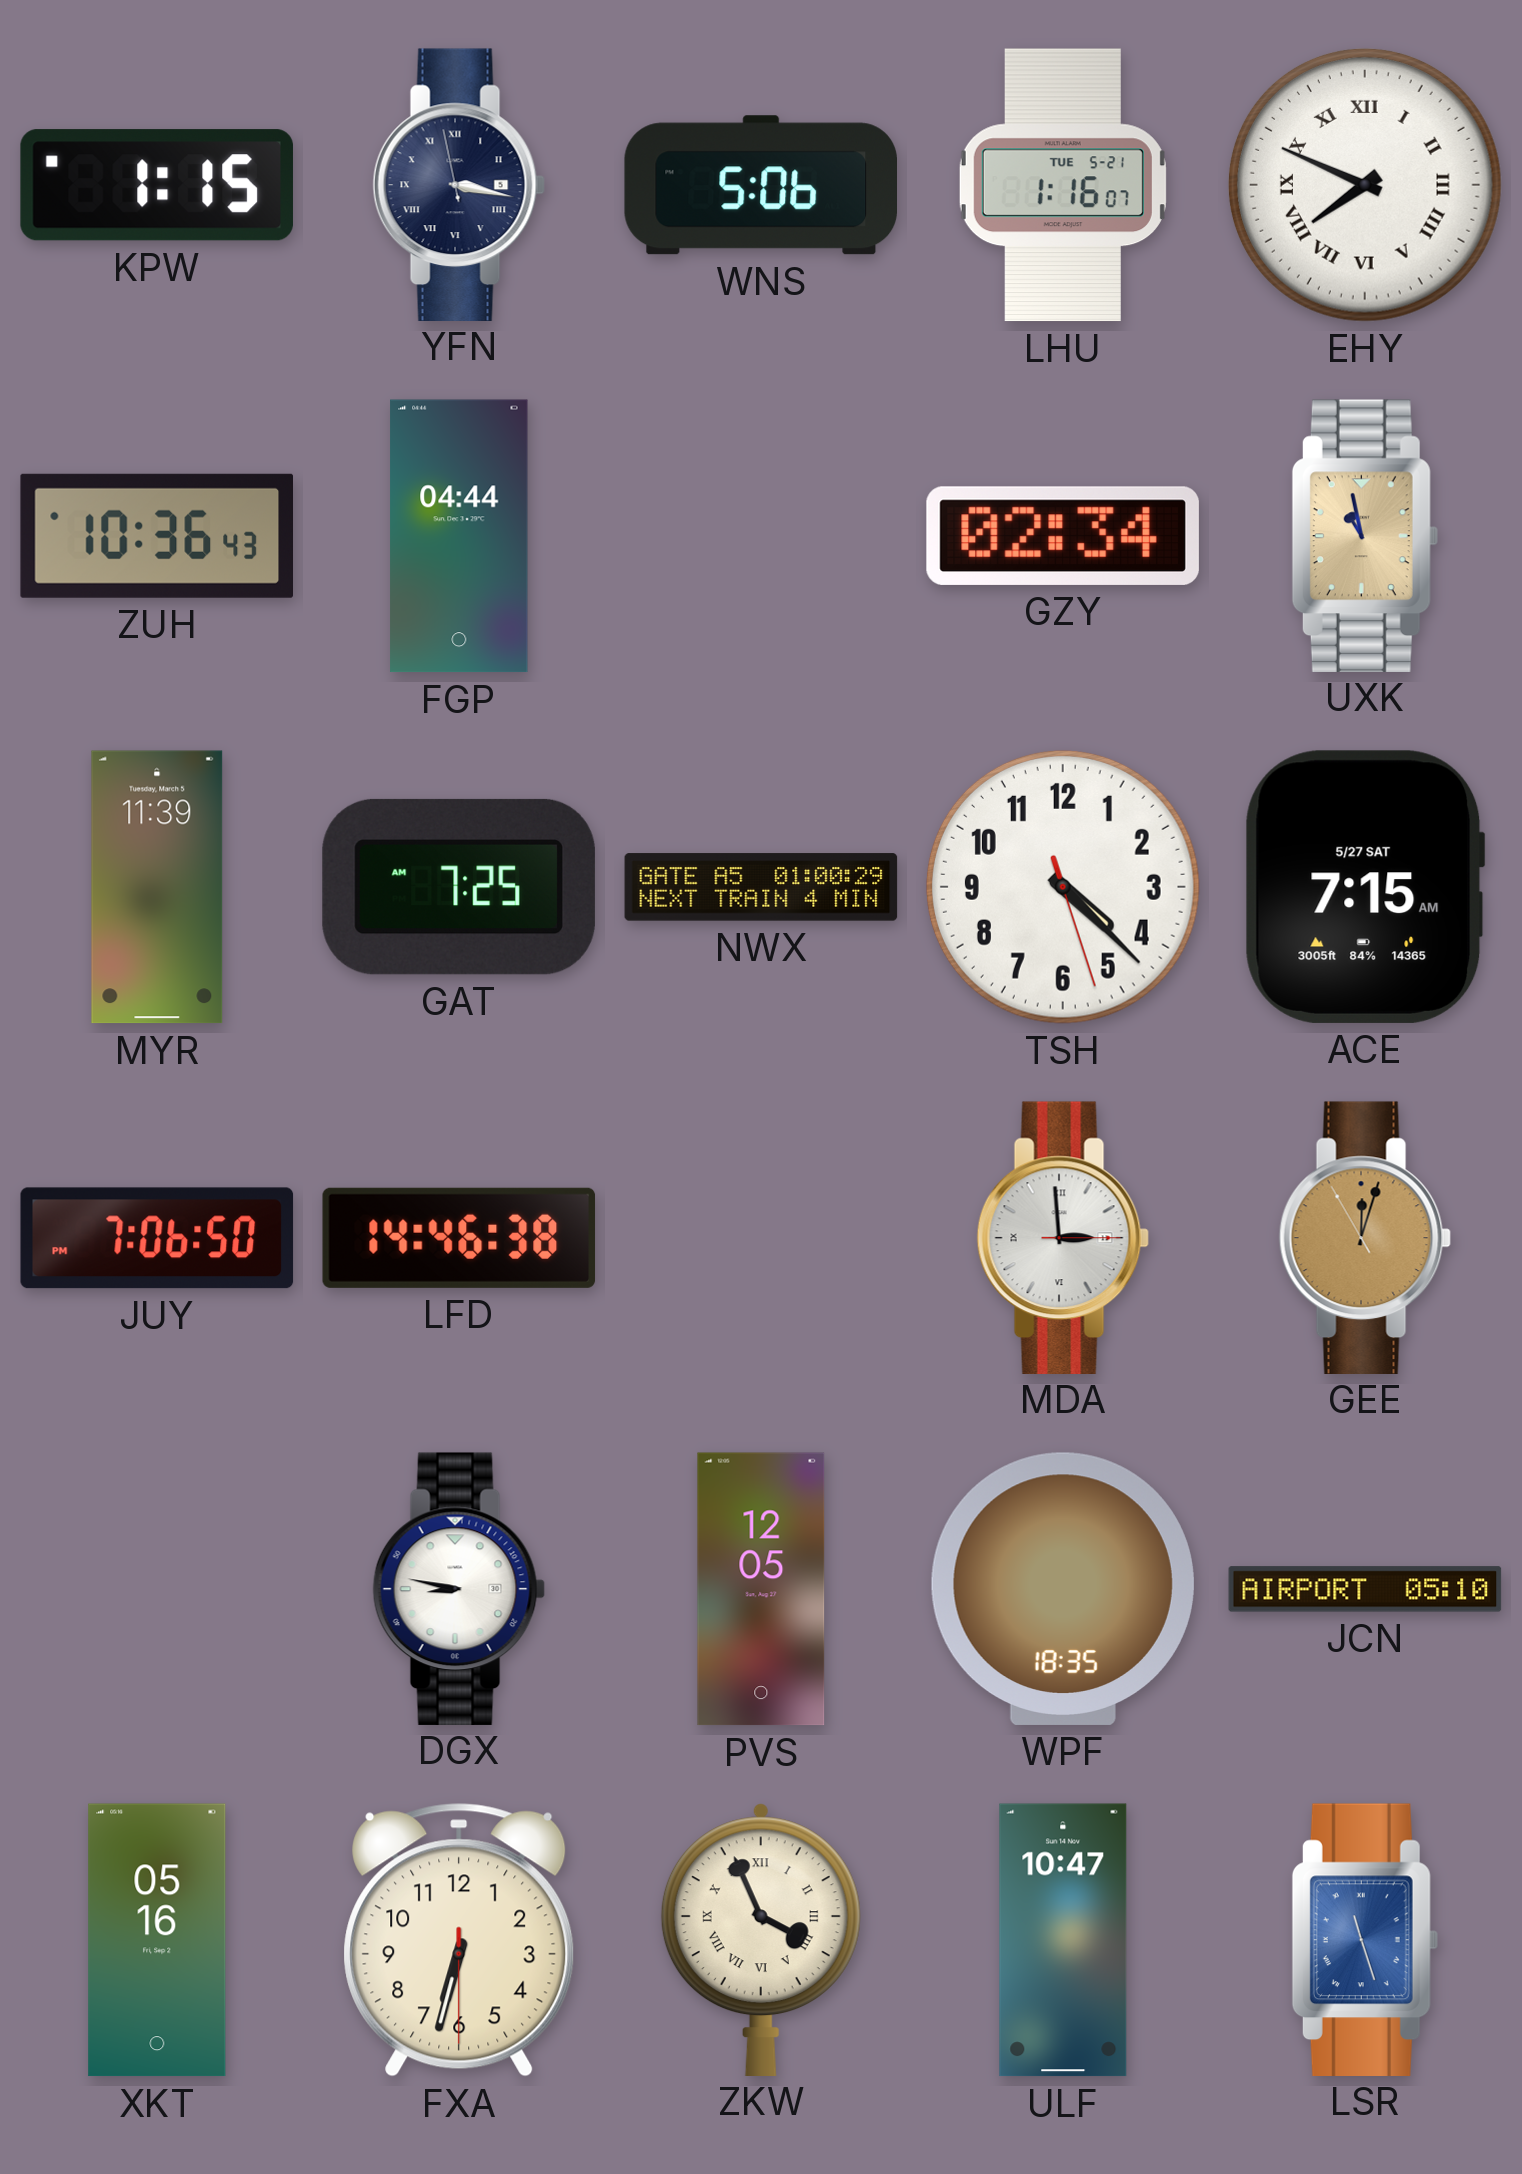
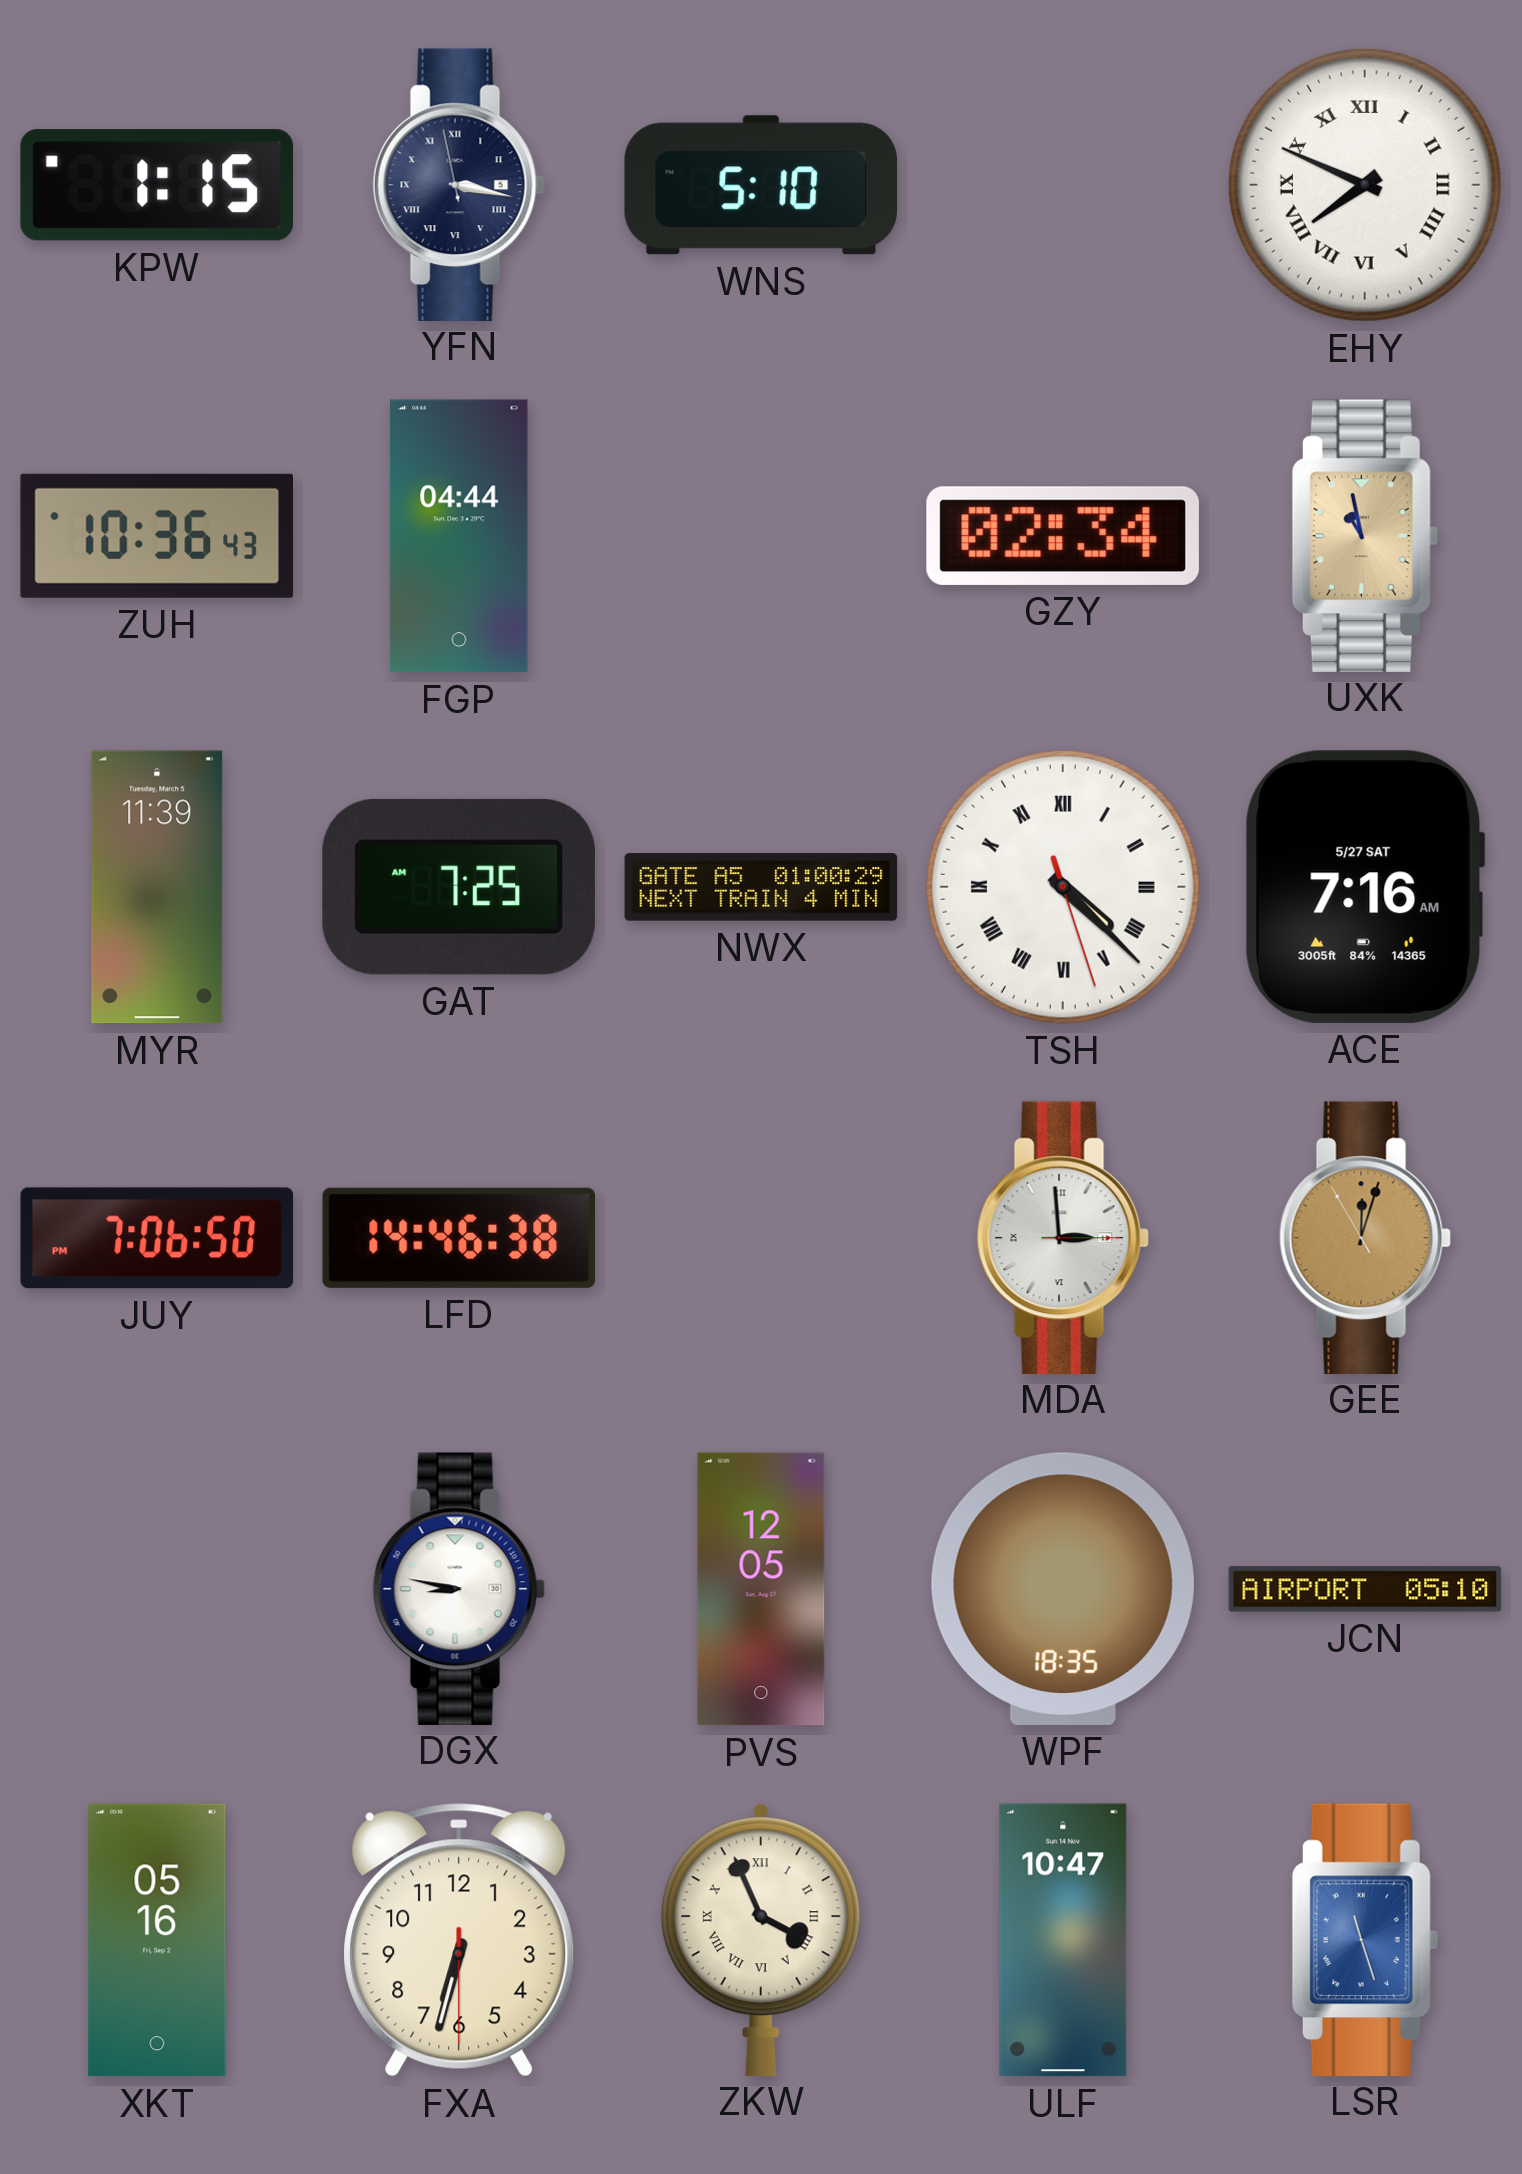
WNS: 5:06 -> 5:10 (760, 185)
LHU: 1:16 -> none (1063, 185)
TSH numerals: Arabic -> Roman (1063, 887)
ACE: 7:15 -> 7:16 (1365, 887)
